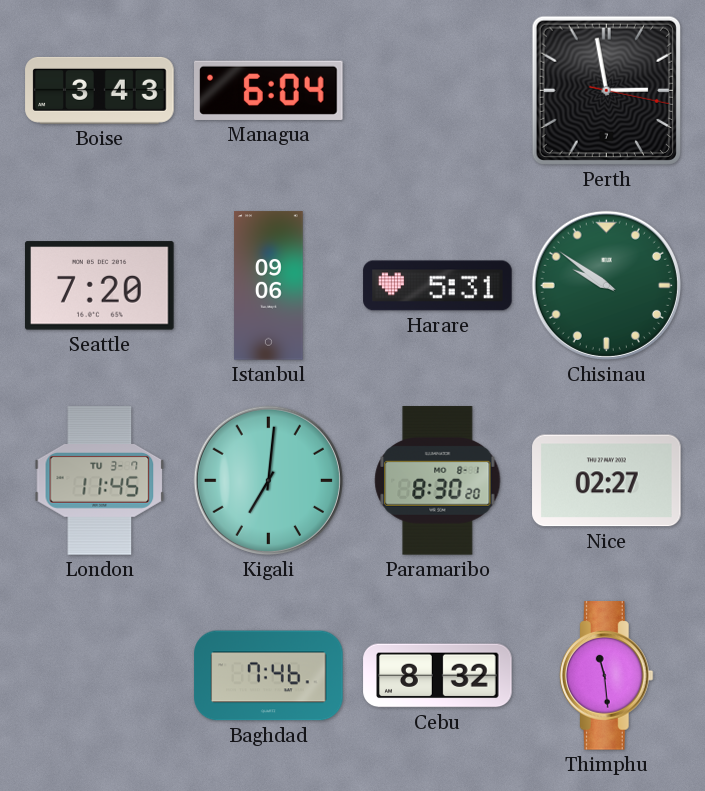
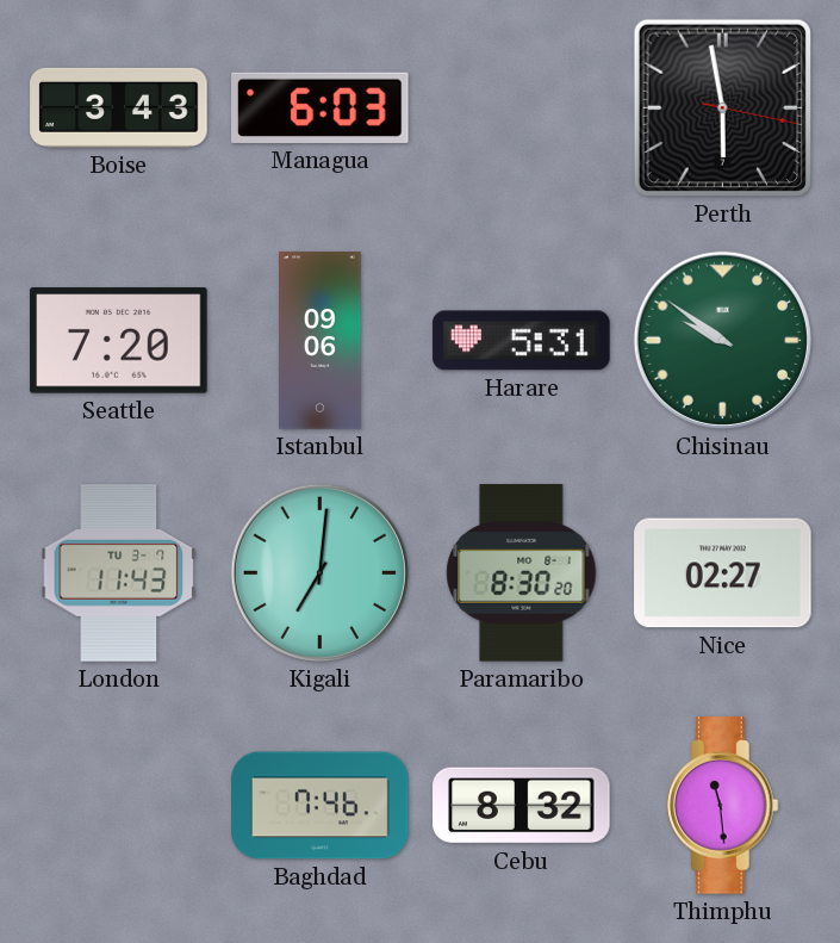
Managua: 6:04 -> 6:03 (321, 107)
Perth: 2:58 -> 5:58 (722, 107)
London: 11:45 -> 11:43 (119, 573)
